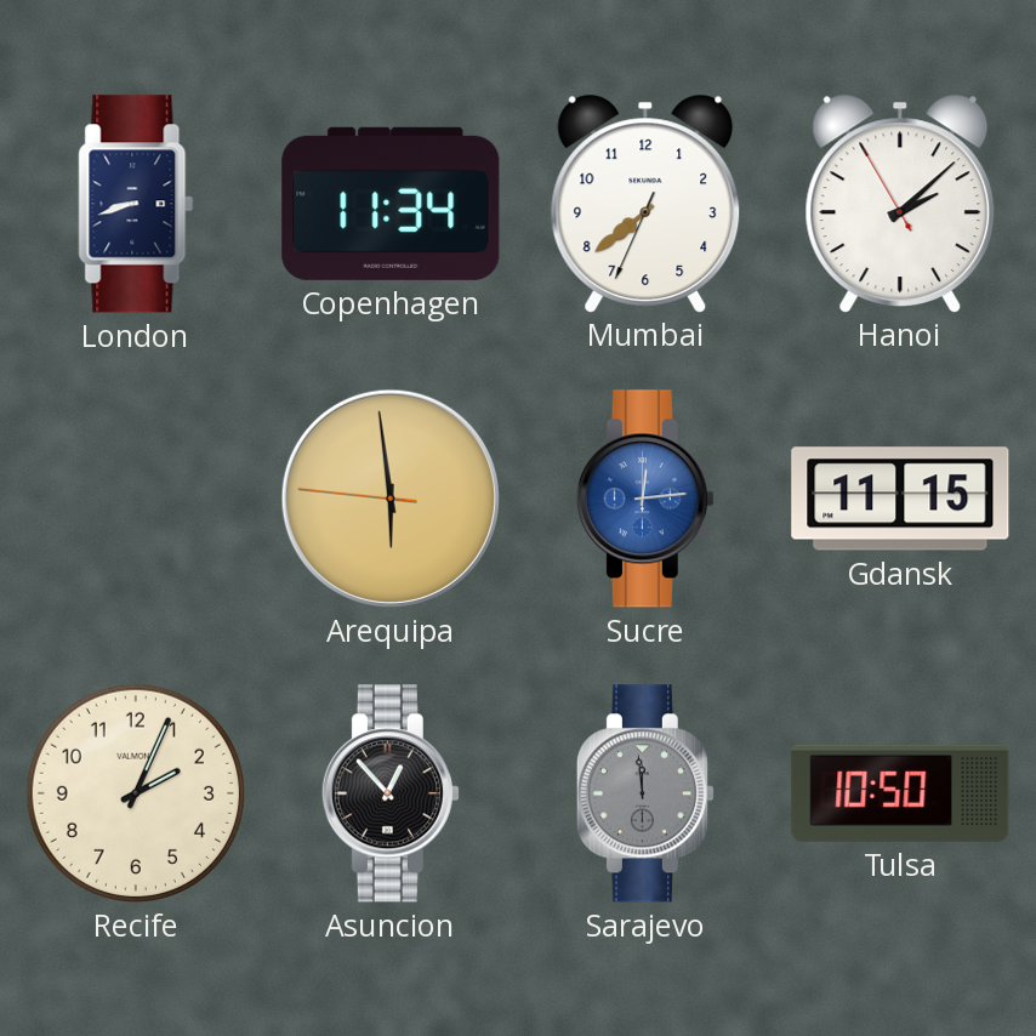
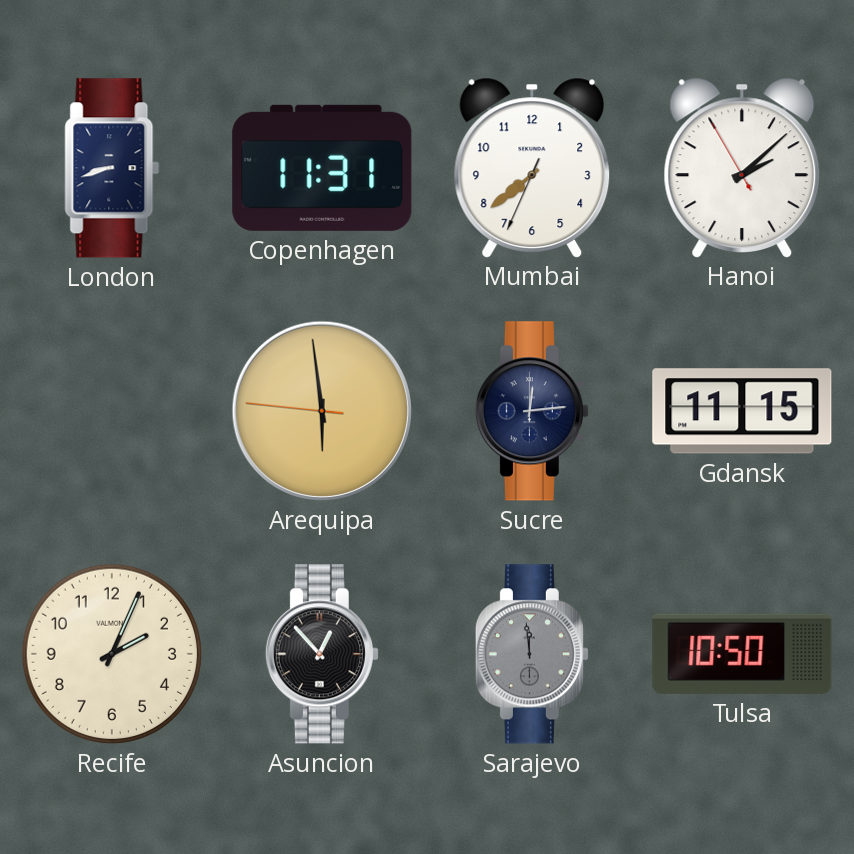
Copenhagen: 11:34 -> 11:31 (322, 168)
Sucre dial: blue -> navy (532, 411)
